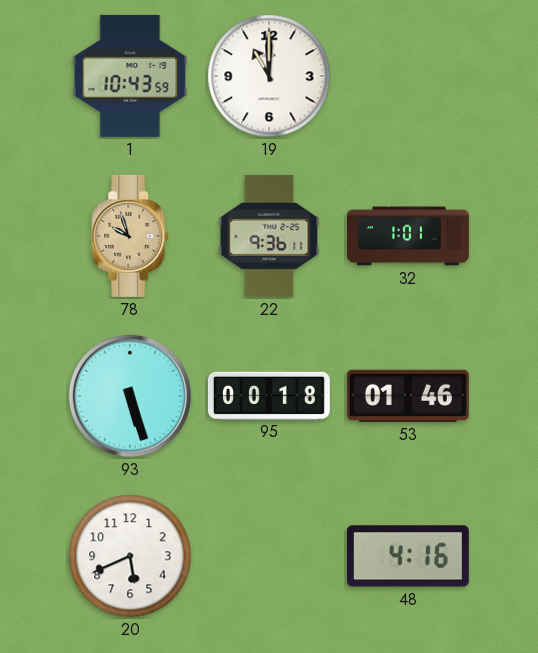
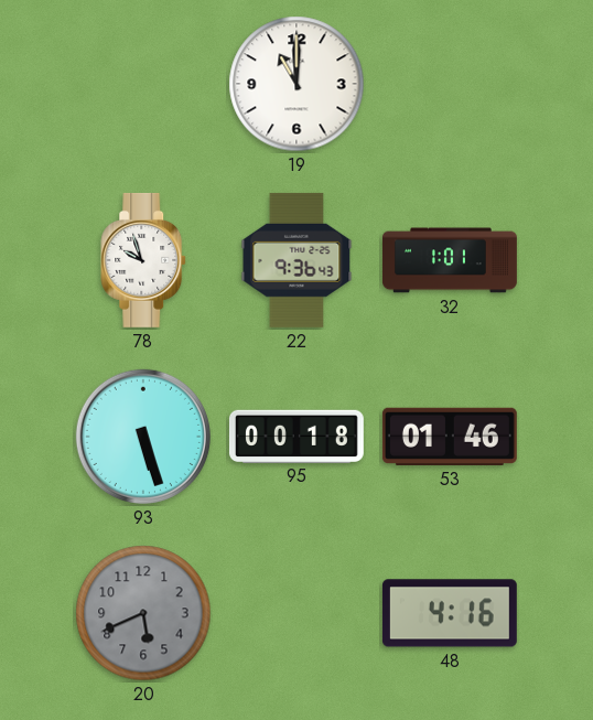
1: 10:43 -> none (130, 76)
78 dial: champagne -> white (144, 260)
22: 9:36:11 -> 9:36:43 (296, 260)
20 dial: white -> grey (143, 613)
